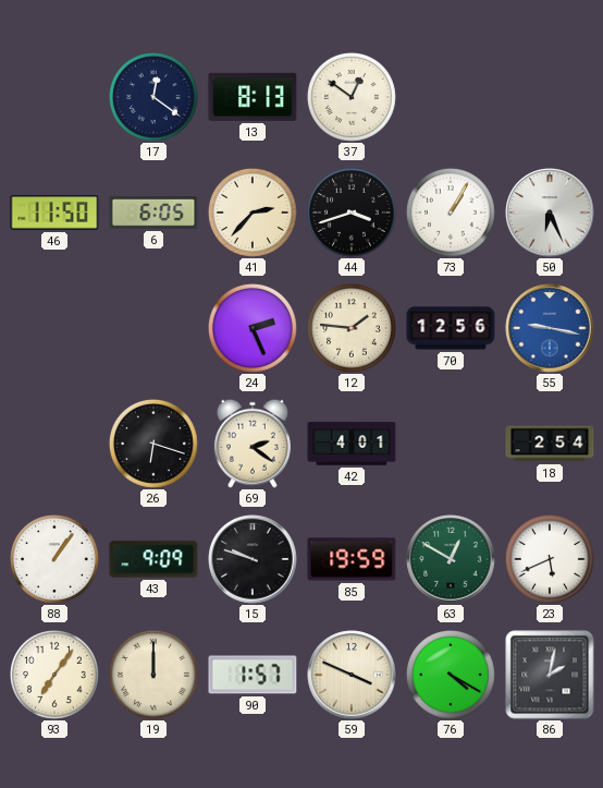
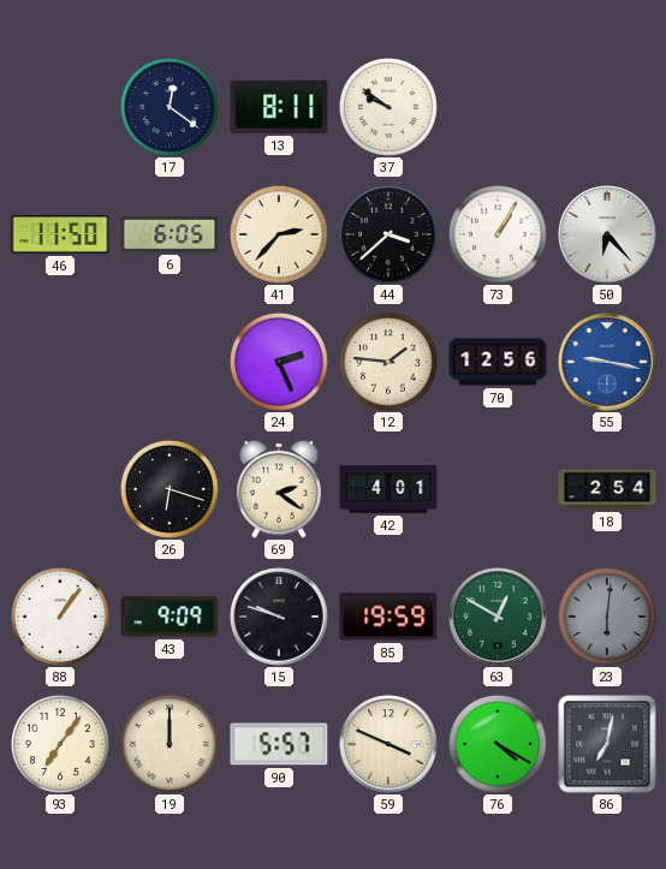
13: 8:13 -> 8:11 (279, 107)
37: 12:51 -> 9:51 (388, 107)
44: 3:42 -> 3:38 (388, 234)
50: 6:26 -> 6:23 (607, 234)
23: 5:41 -> 6:01 (607, 617)
23 dial: white -> grey (607, 617)
90: 1:57 -> 5:57 (279, 744)
86: 2:02 -> 7:02 (607, 744)
